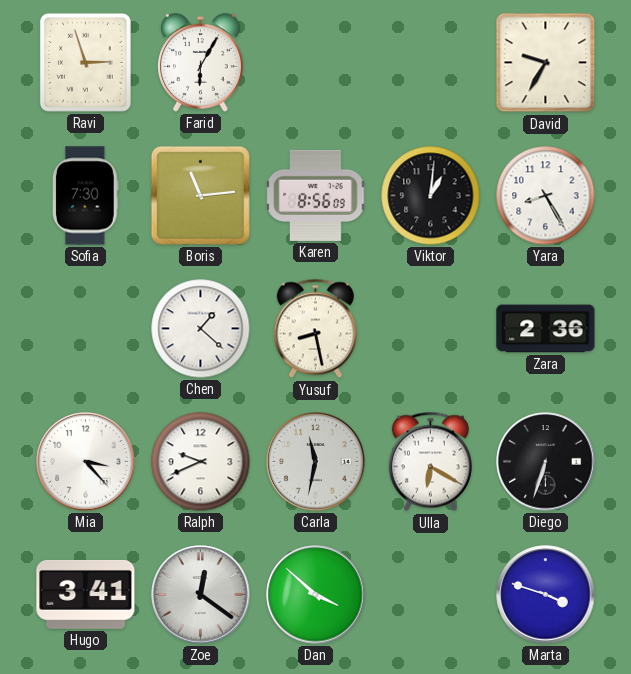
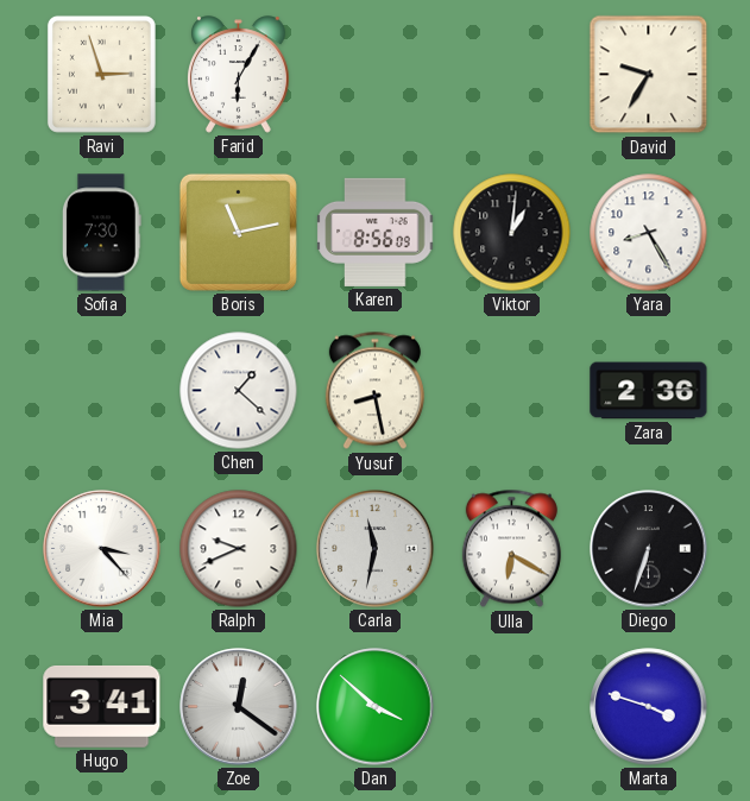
Boris: 11:14 -> 11:13 (238, 232)
